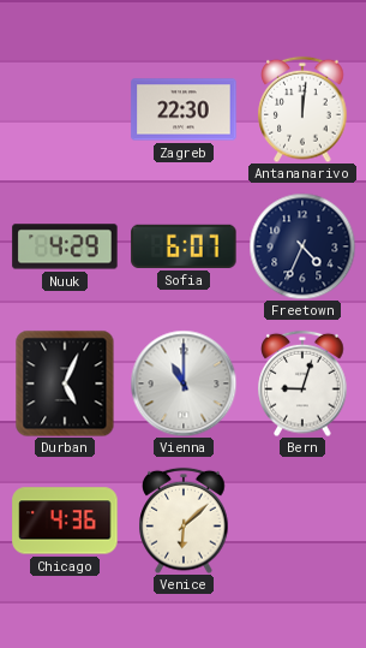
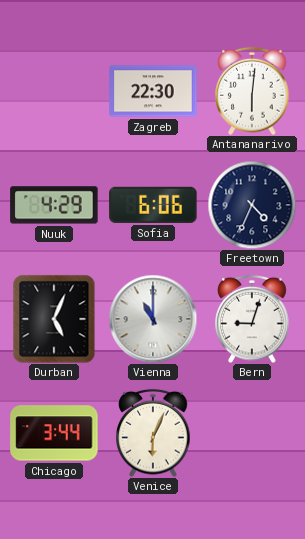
Antananarivo: 12:01 -> 6:01 (252, 91)
Sofia: 6:07 -> 6:06 (153, 205)
Chicago: 4:36 -> 3:44 (54, 433)
Venice: 6:08 -> 6:04 (153, 433)
